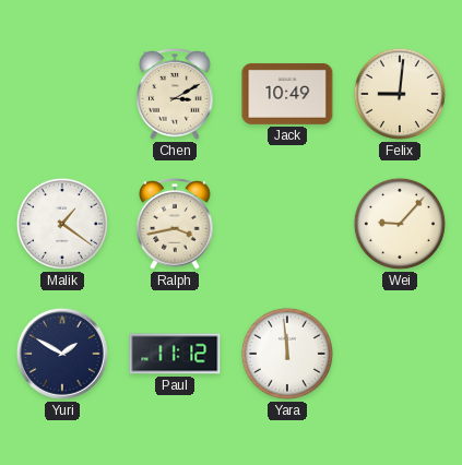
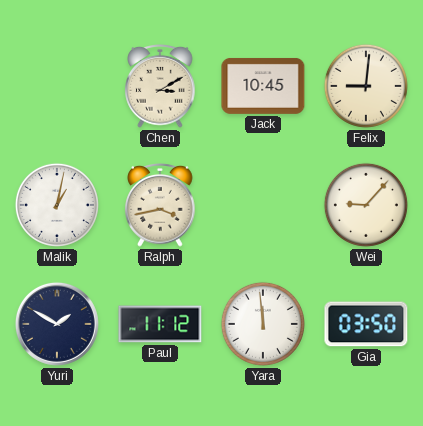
Jack: 10:49 -> 10:45 (263, 86)
Malik: 1:21 -> 1:02 (57, 205)
Gia: none -> 03:50 (366, 324)
